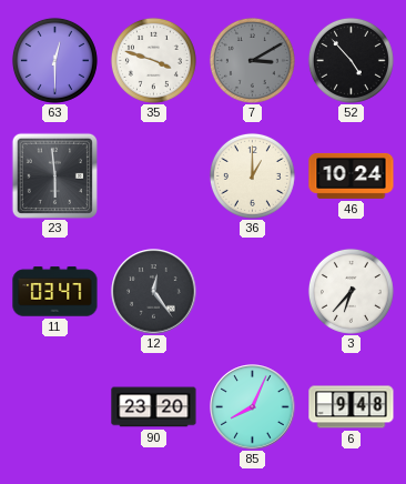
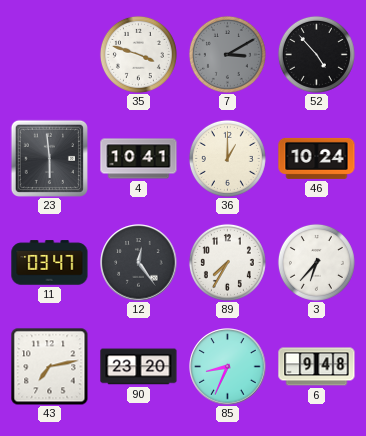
63: 12:30 -> none (54, 60)
4: none -> 10:41 (139, 159)
89: none -> 7:35 (227, 262)
43: none -> 7:13 (49, 366)
85: 8:04 -> 8:34 (228, 367)
